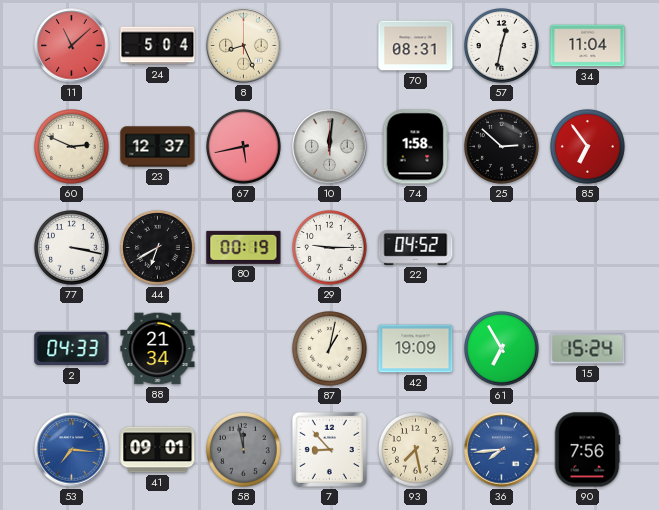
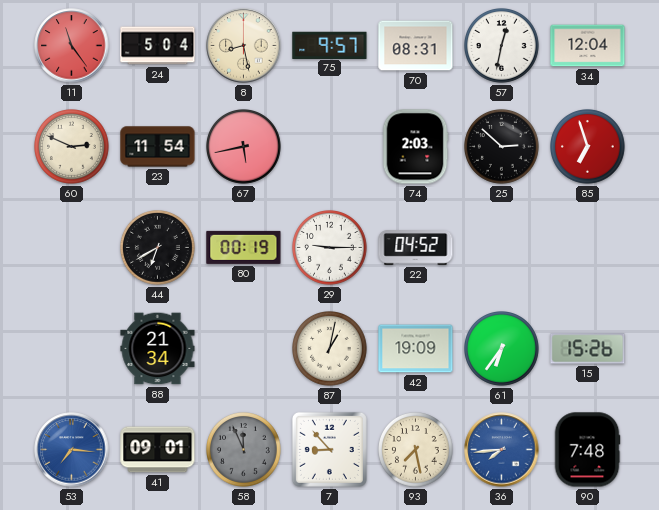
11: 11:08 -> 11:24 (72, 46)
8: 8:26 -> 8:28 (244, 46)
75: none -> 9:57 (330, 45)
34: 11:04 -> 12:04 (588, 46)
23: 12:37 -> 11:54 (158, 147)
10: 12:01 -> none (330, 147)
74: 1:58 -> 2:03 (415, 147)
85: 6:54 -> 6:57 (588, 147)
77: 3:17 -> none (72, 248)
2: 04:33 -> none (72, 349)
61: 6:55 -> 6:36 (502, 349)
15: 15:24 -> 15:26 (588, 349)
58: 11:58 -> 11:56 (244, 450)
90: 7:56 -> 7:48 (587, 450)
